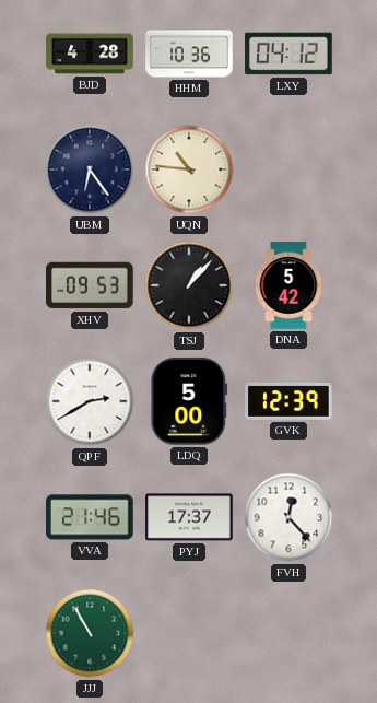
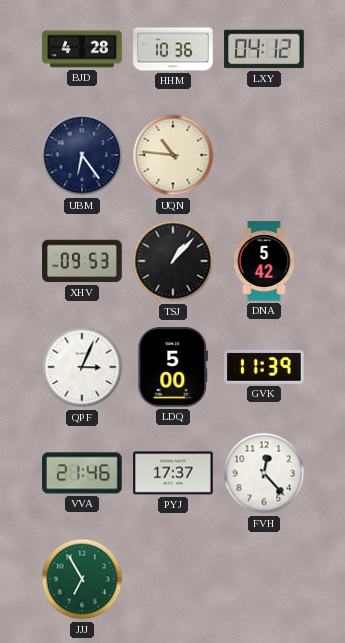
QPF: 2:40 -> 3:04 (82, 367)
GVK: 12:39 -> 11:39 (264, 367)
JJJ: 10:55 -> 6:55 (82, 579)
